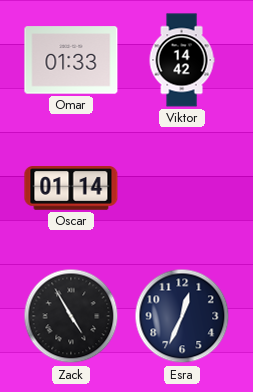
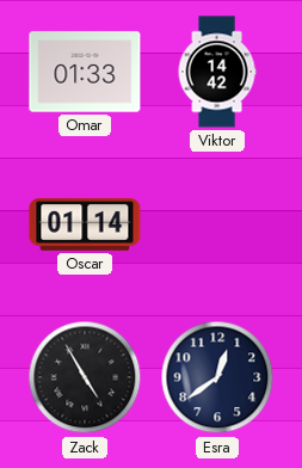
Esra: 12:34 -> 12:39 (217, 377)
